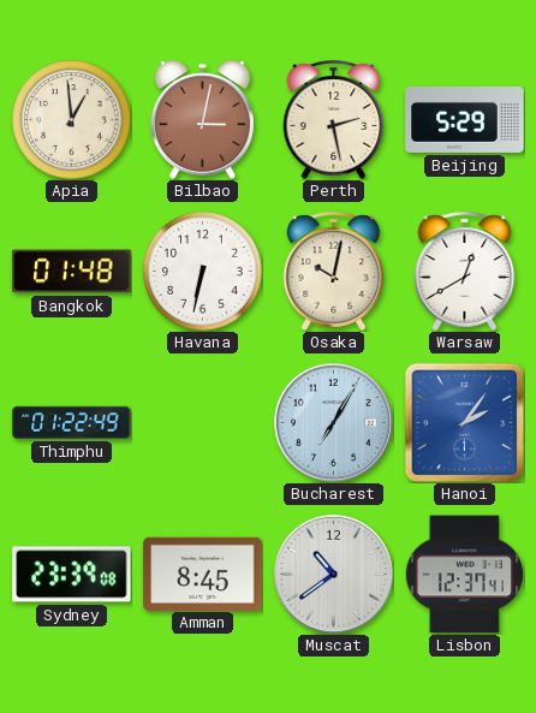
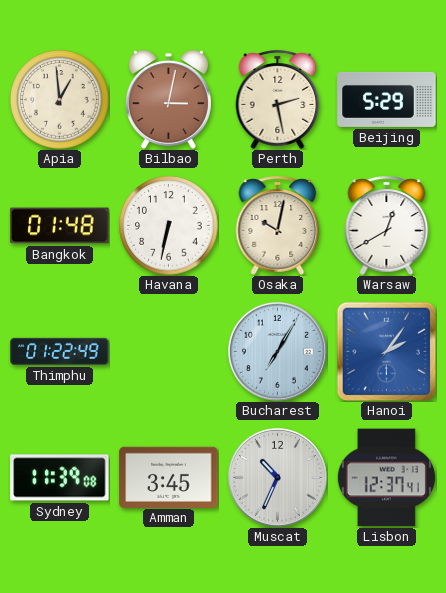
Sydney: 23:39 -> 11:39 (60, 478)
Amman: 8:45 -> 3:45 (169, 477)
Muscat: 10:39 -> 10:34 (277, 477)
